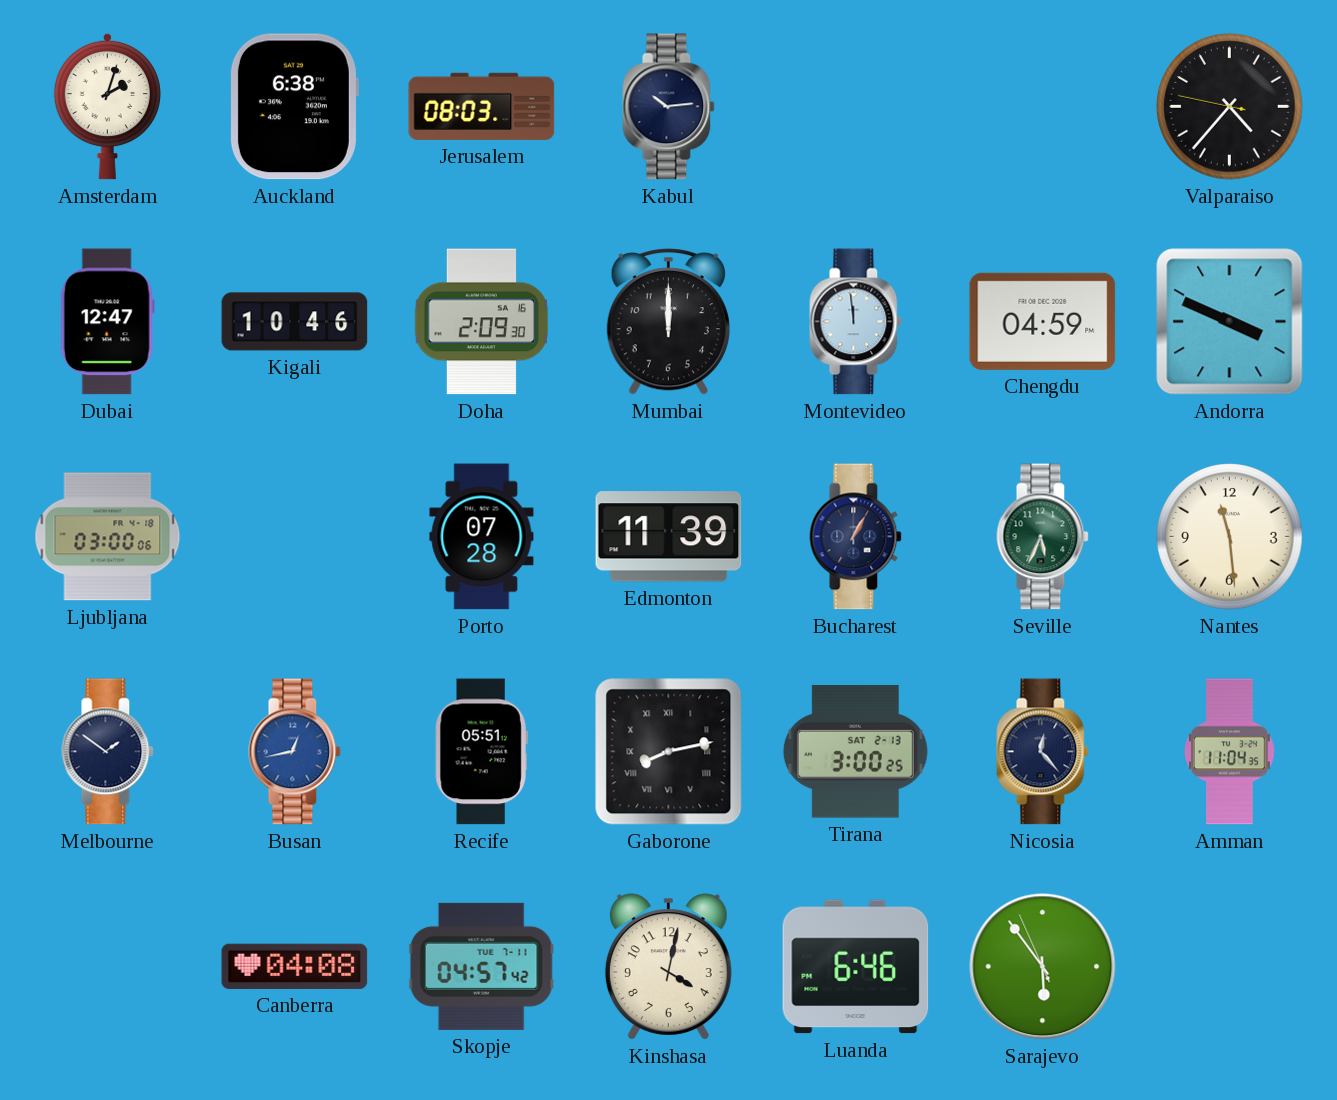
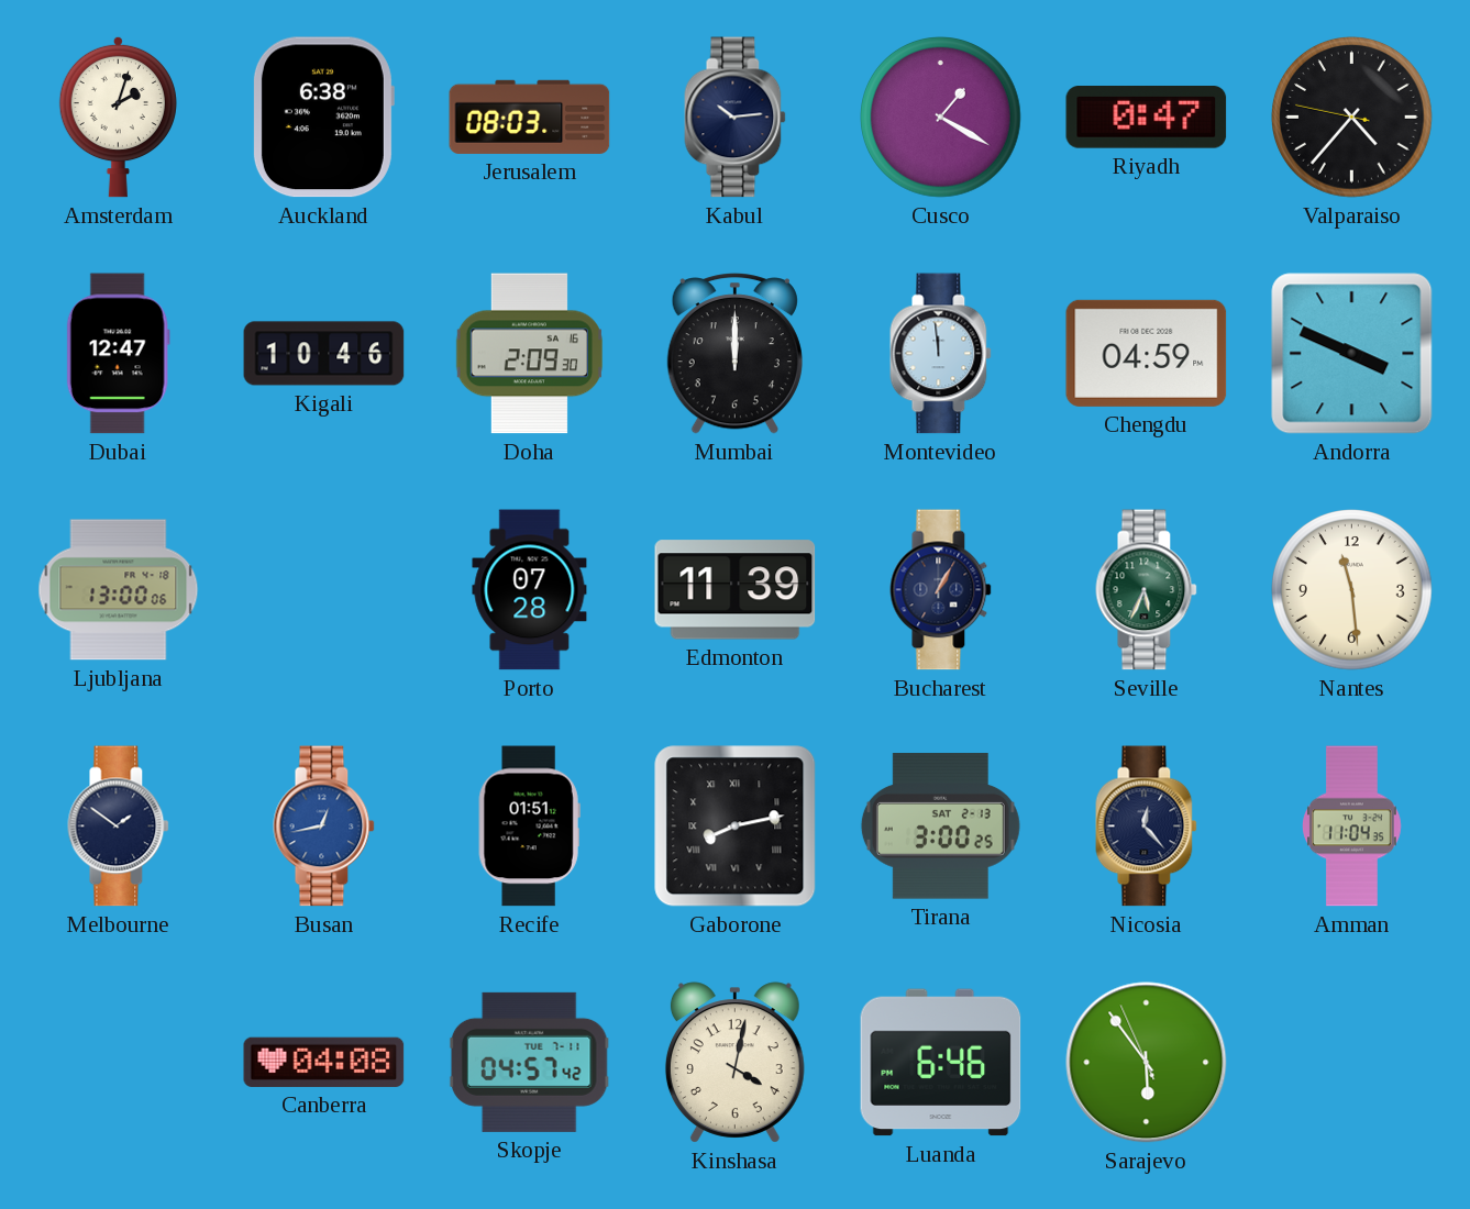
Cusco: none -> 1:20 (941, 118)
Riyadh: none -> 0:47 (1147, 118)
Ljubljana: 03:00 -> 13:00 (119, 590)
Recife: 05:51 -> 01:51 (529, 827)
